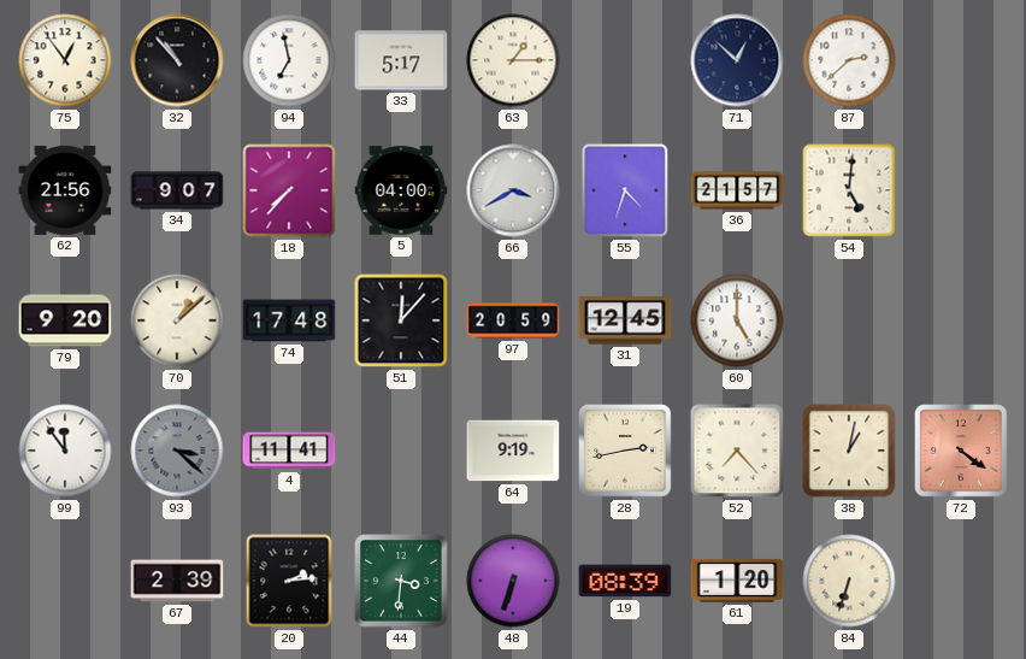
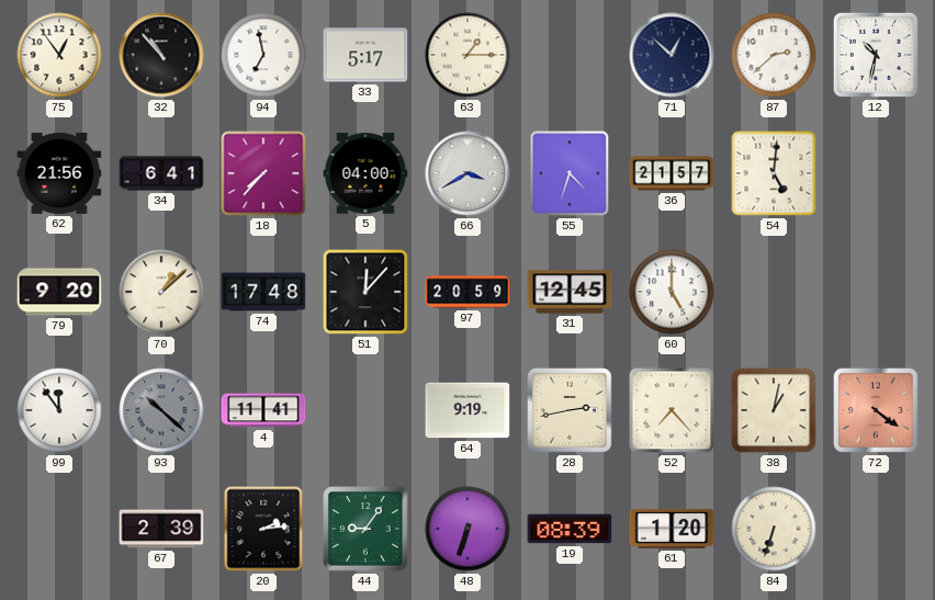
12: none -> 10:32 (876, 55)
34: 9:07 -> 6:41 (161, 173)
93: 3:22 -> 10:22 (161, 410)
44: 3:31 -> 9:06 (365, 529)
